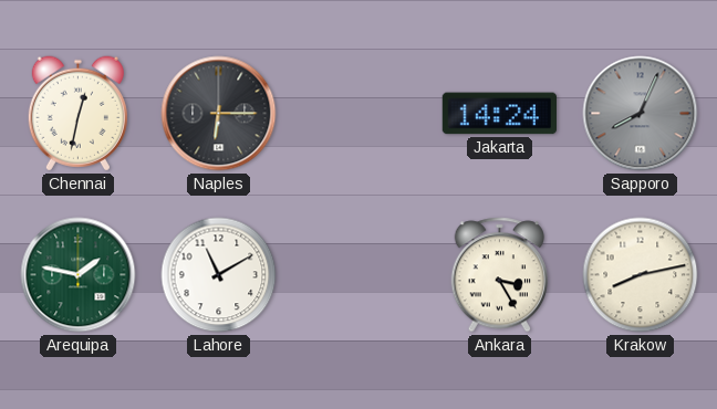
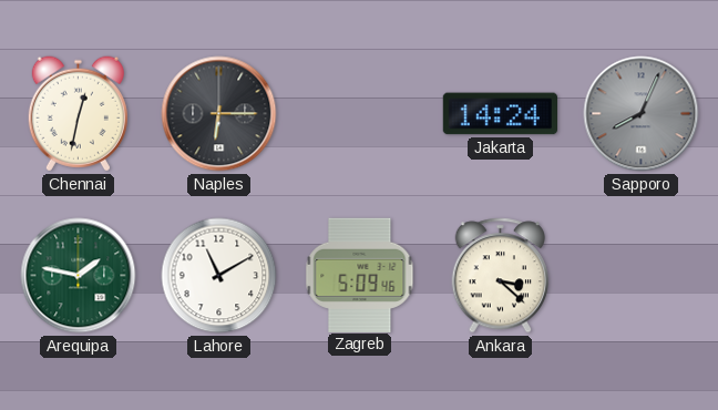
Zagreb: none -> 5:09 (360, 275)
Ankara: 3:25 -> 3:22 (501, 276)
Krakow: 8:13 -> none (641, 275)
